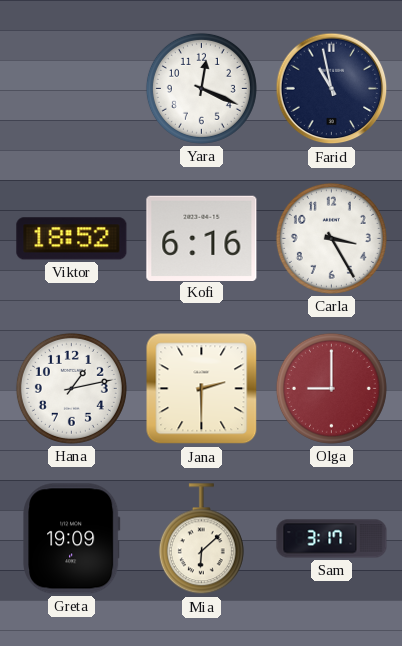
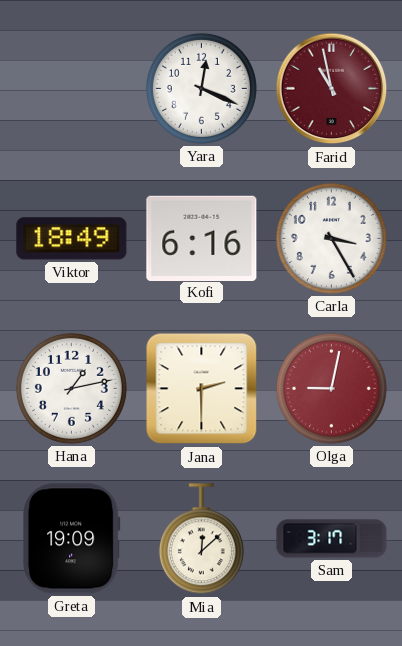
Farid dial: navy -> burgundy (332, 89)
Viktor: 18:52 -> 18:49 (72, 239)
Olga: 9:00 -> 9:02 (331, 388)
Mia: 6:08 -> 12:08 (201, 539)
